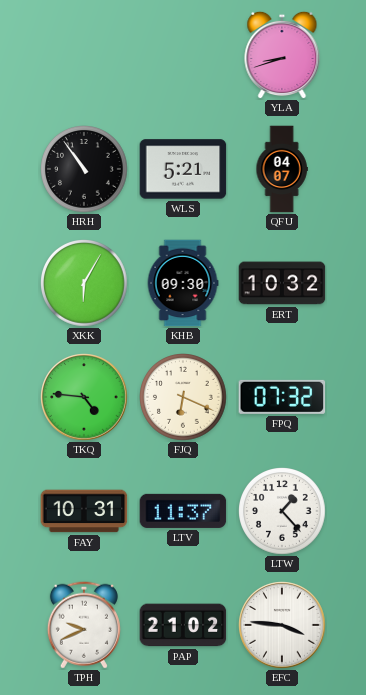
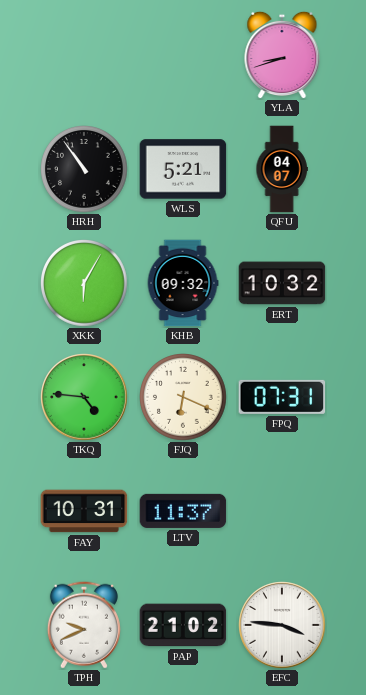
KHB: 09:30 -> 09:32 (183, 283)
FPQ: 07:32 -> 07:31 (282, 397)
LTW: 1:23 -> none (283, 512)
